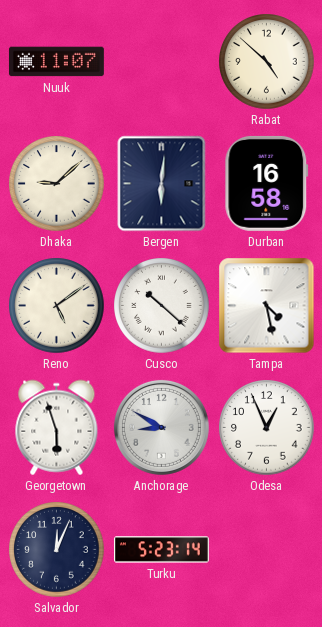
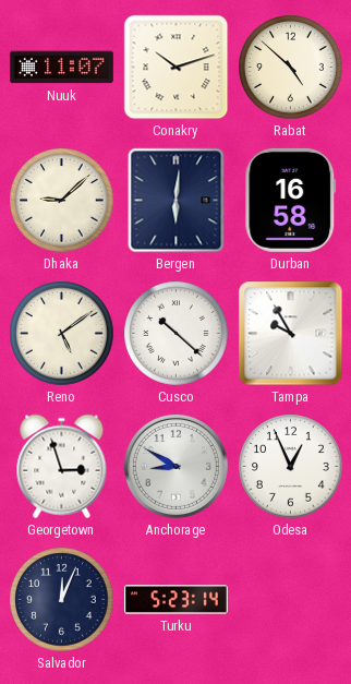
Conakry: none -> 10:12 (177, 68)
Tampa: 4:28 -> 9:55 (291, 334)
Georgetown: 5:57 -> 2:57 (62, 467)
